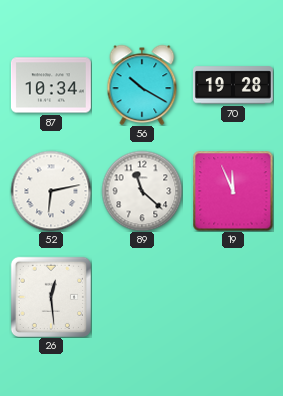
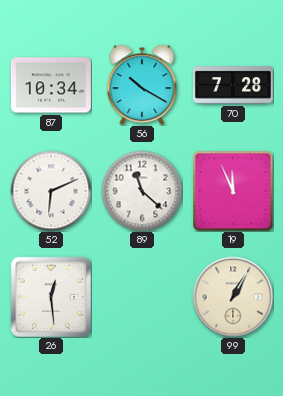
70: 19:28 -> 7:28 (233, 85)
52: 6:13 -> 6:11 (51, 191)
99: none -> 1:05 (233, 297)
